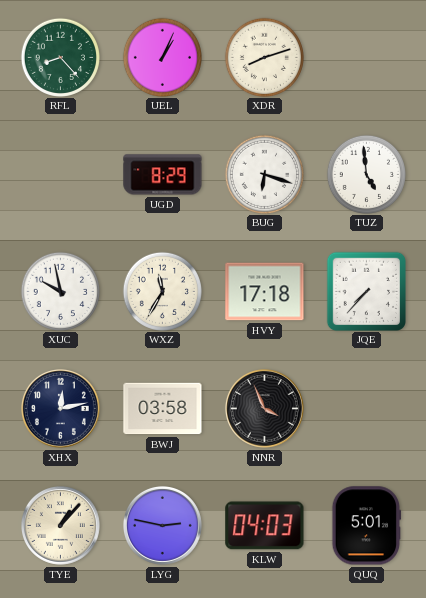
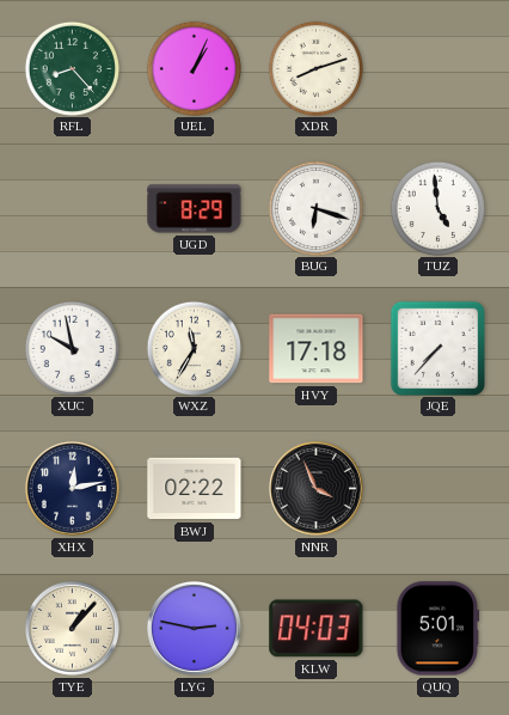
BWJ: 03:58 -> 02:22 (195, 489)
